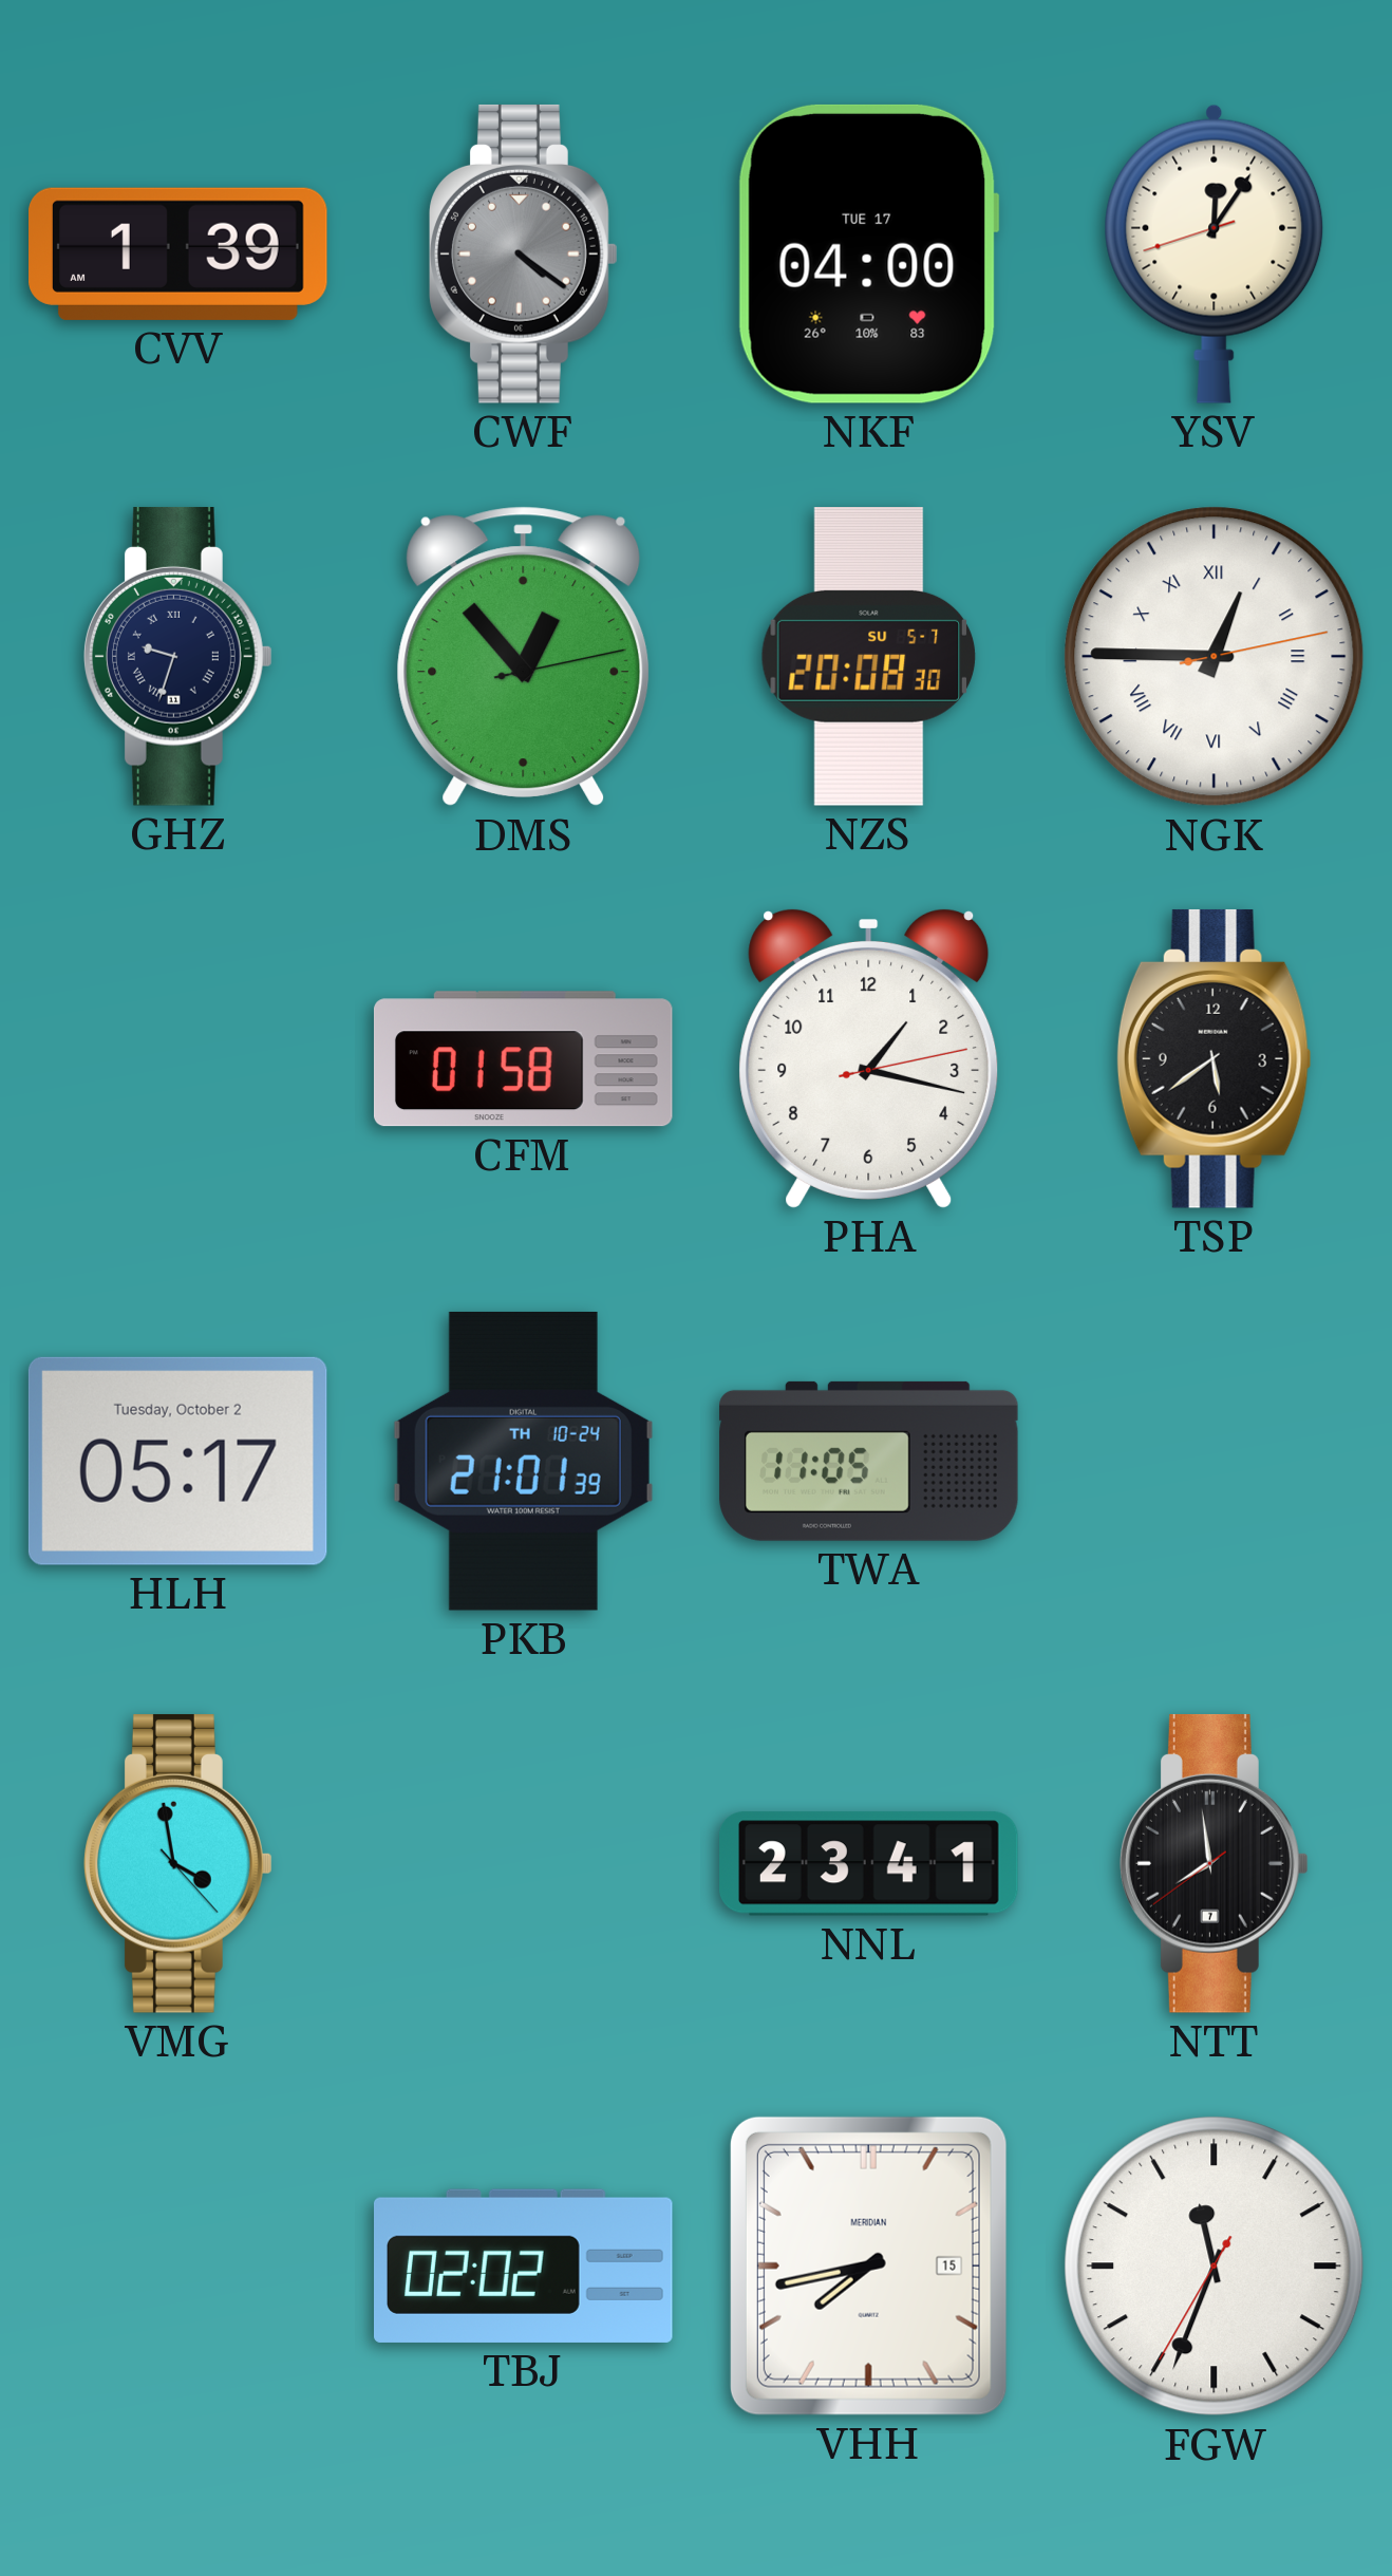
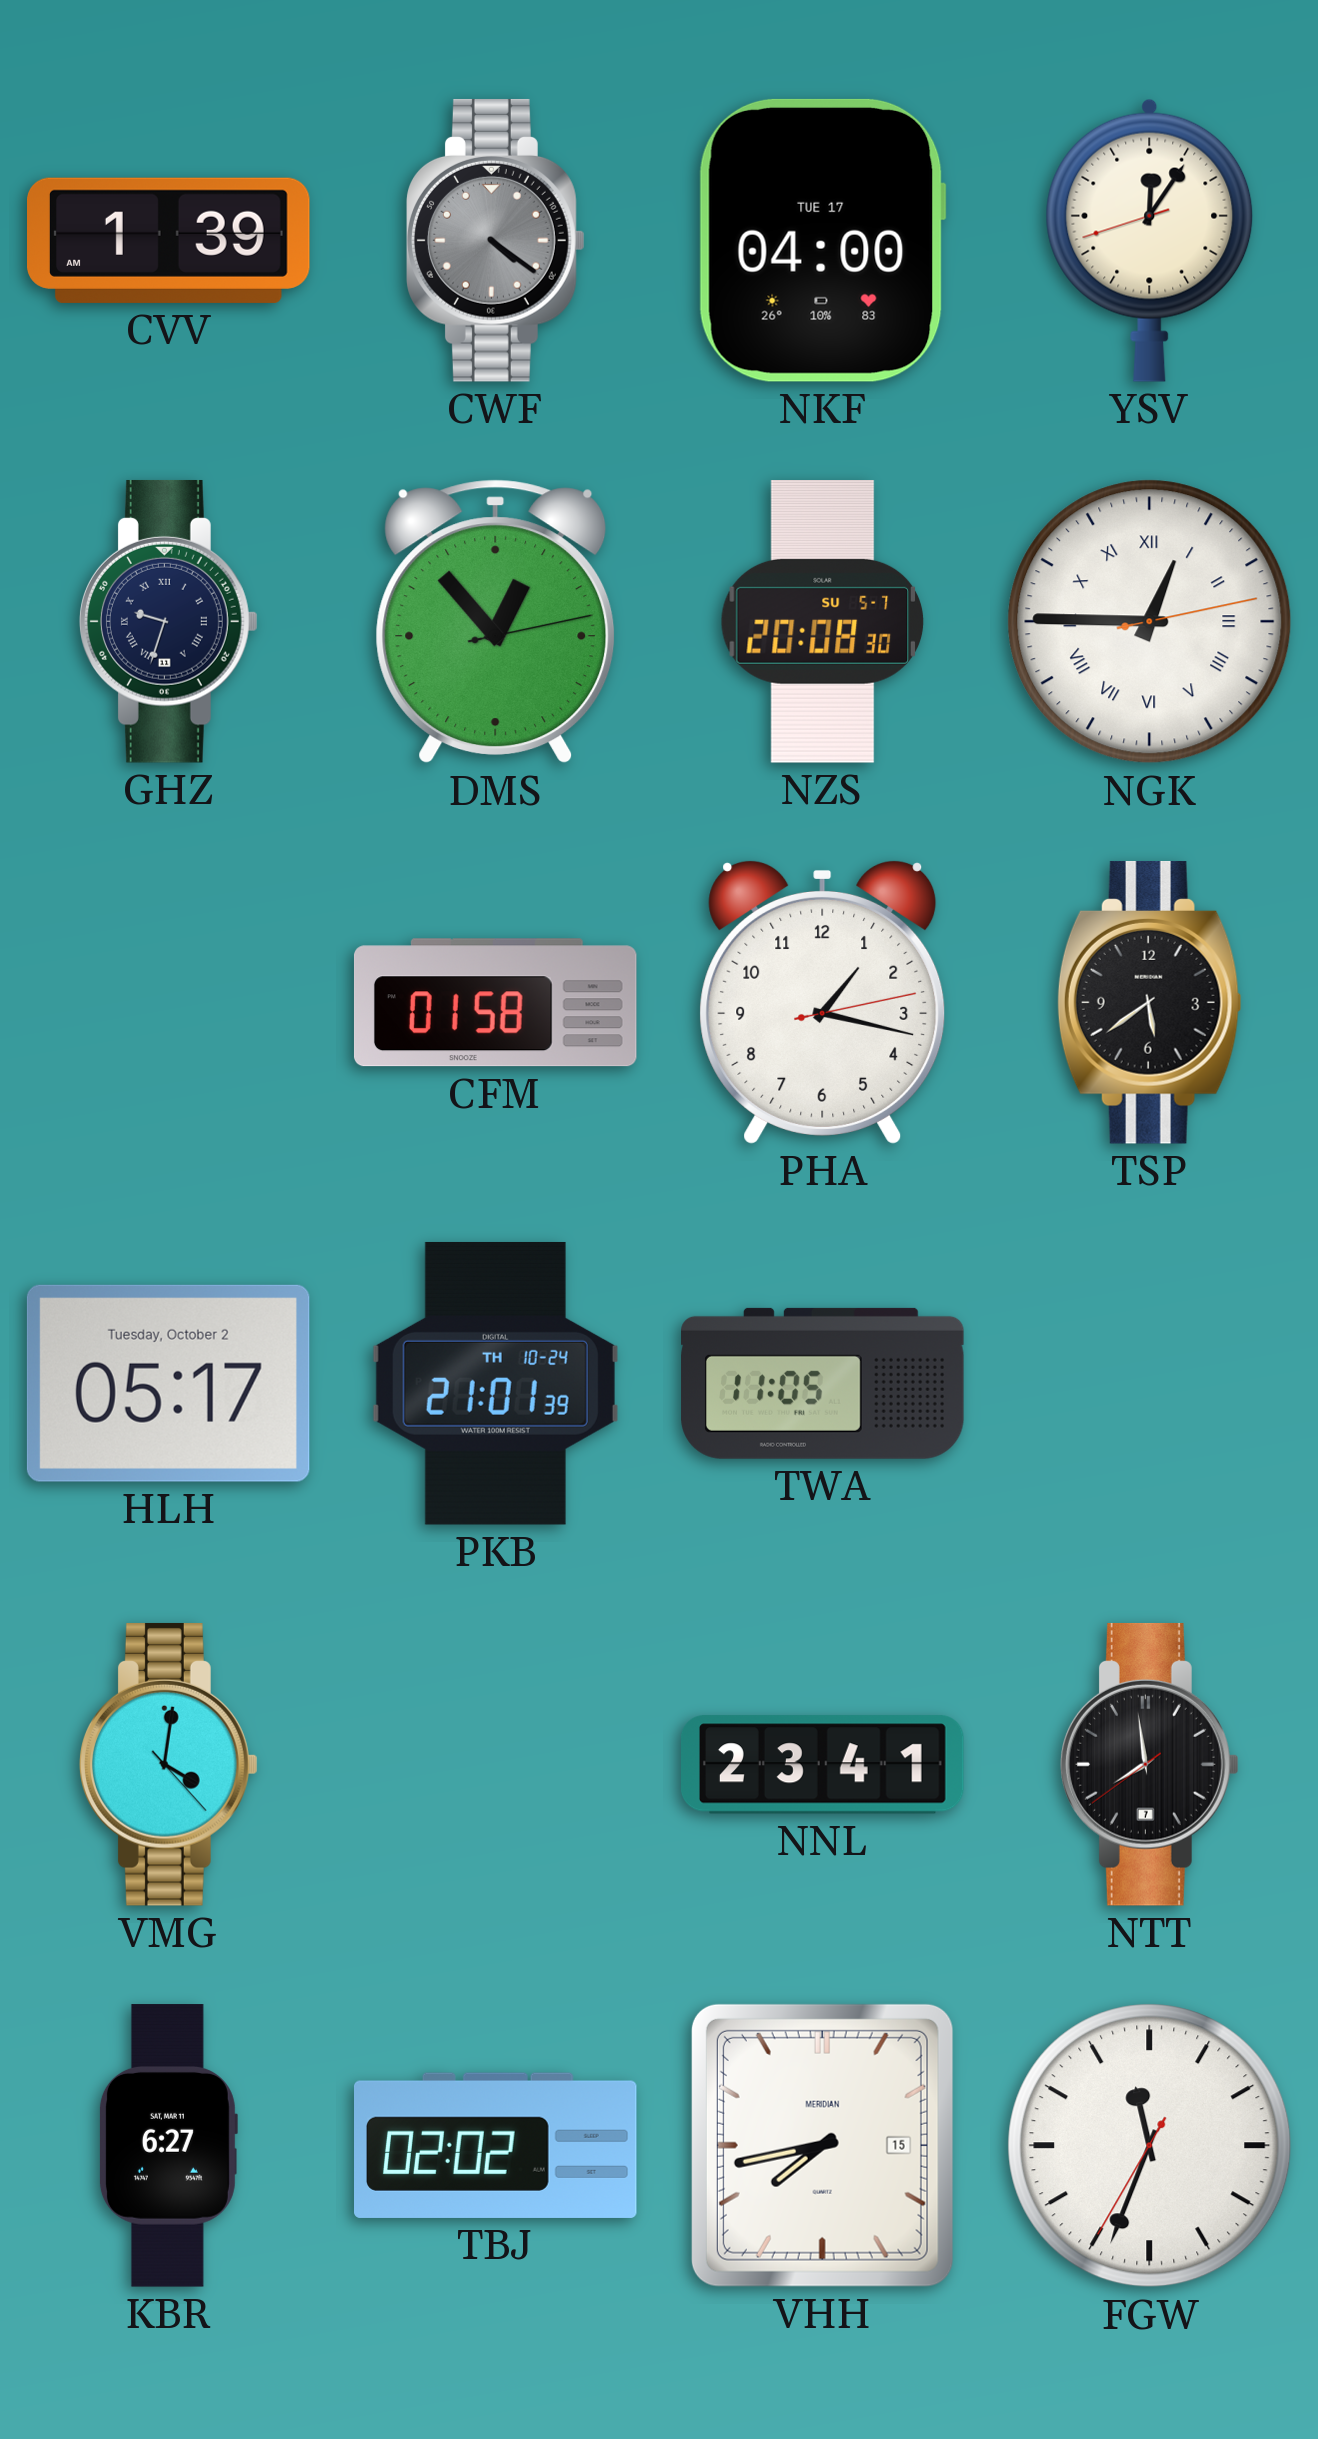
VMG: 3:58 -> 4:01 (169, 1764)
KBR: none -> 6:27 (168, 2146)
